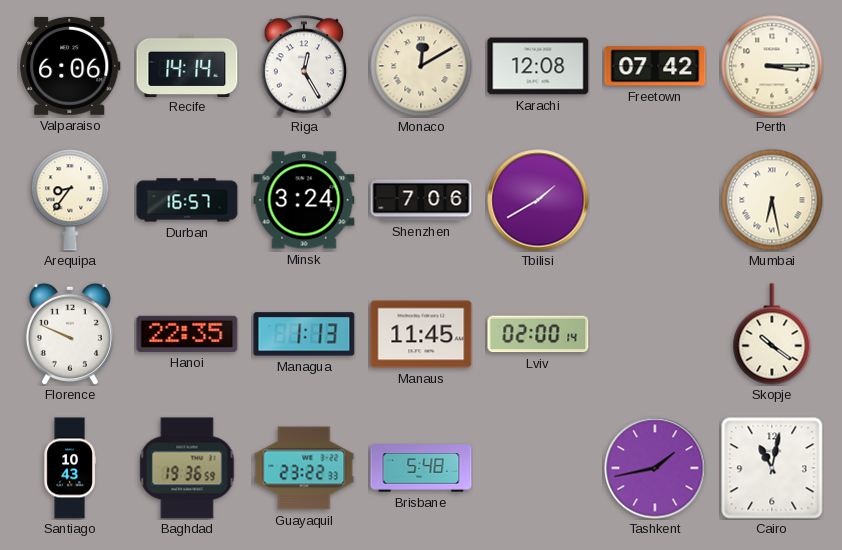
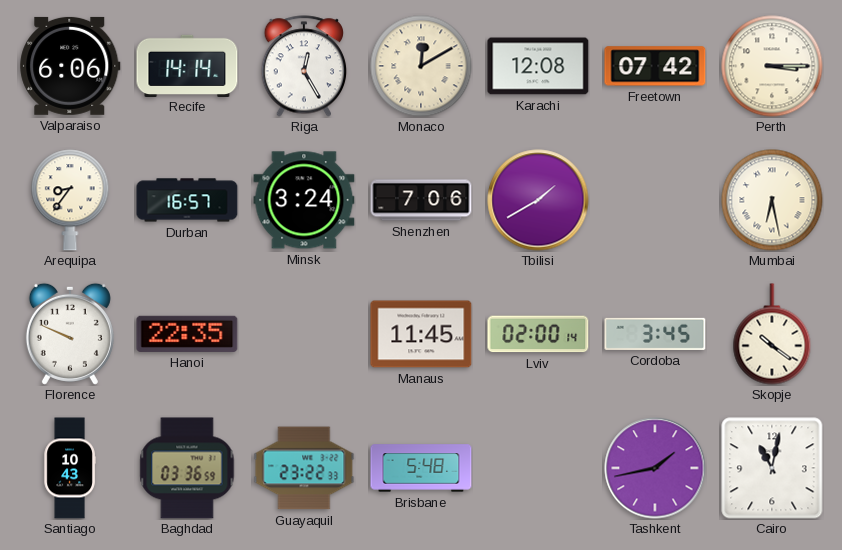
Managua: 1:13 -> none (304, 334)
Cordoba: none -> 3:45 (655, 334)
Baghdad: 19:36 -> 03:36 (187, 468)
